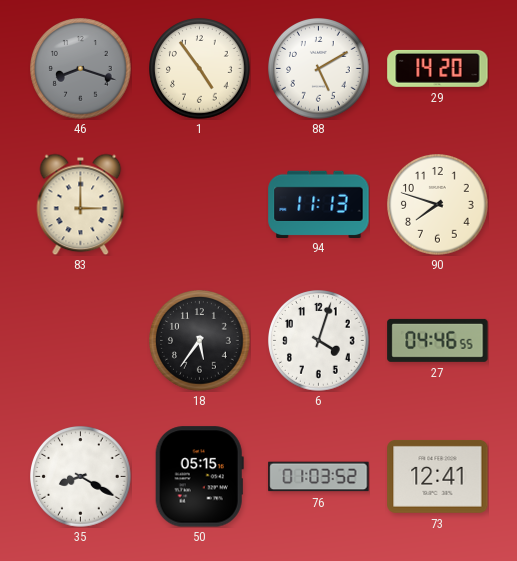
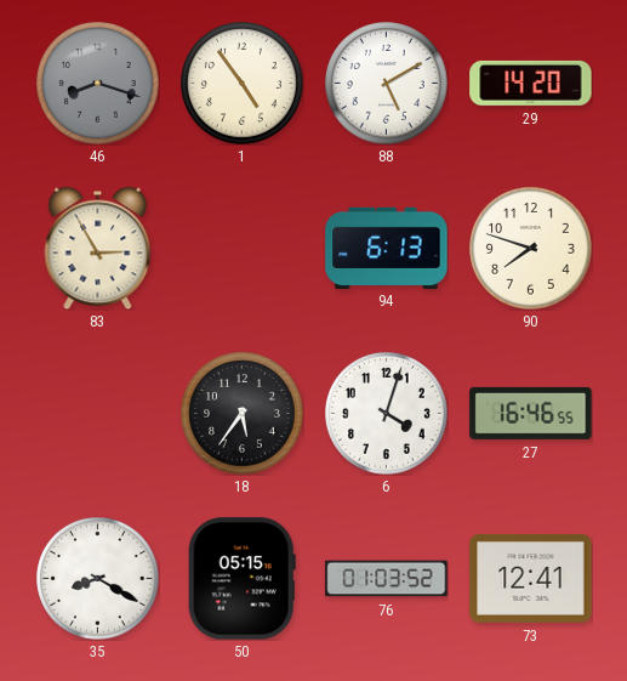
83: 3:00 -> 2:55 (98, 248)
94: 11:13 -> 6:13 (387, 248)
27: 04:46 -> 16:46 (531, 413)
